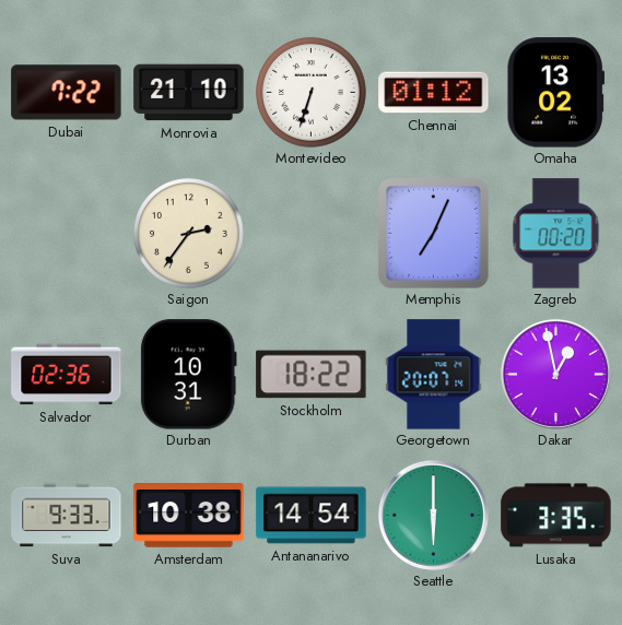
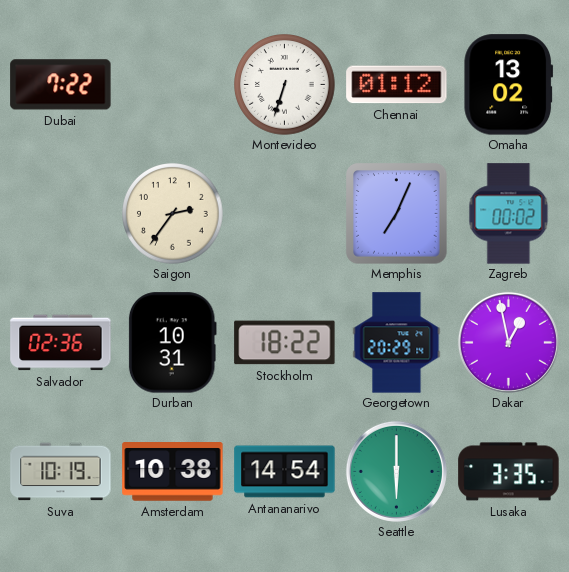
Monrovia: 21:10 -> none (189, 93)
Zagreb: 00:20 -> 00:02 (509, 214)
Georgetown: 20:07 -> 20:29 (397, 343)
Suva: 9:33 -> 10:19 (61, 472)
